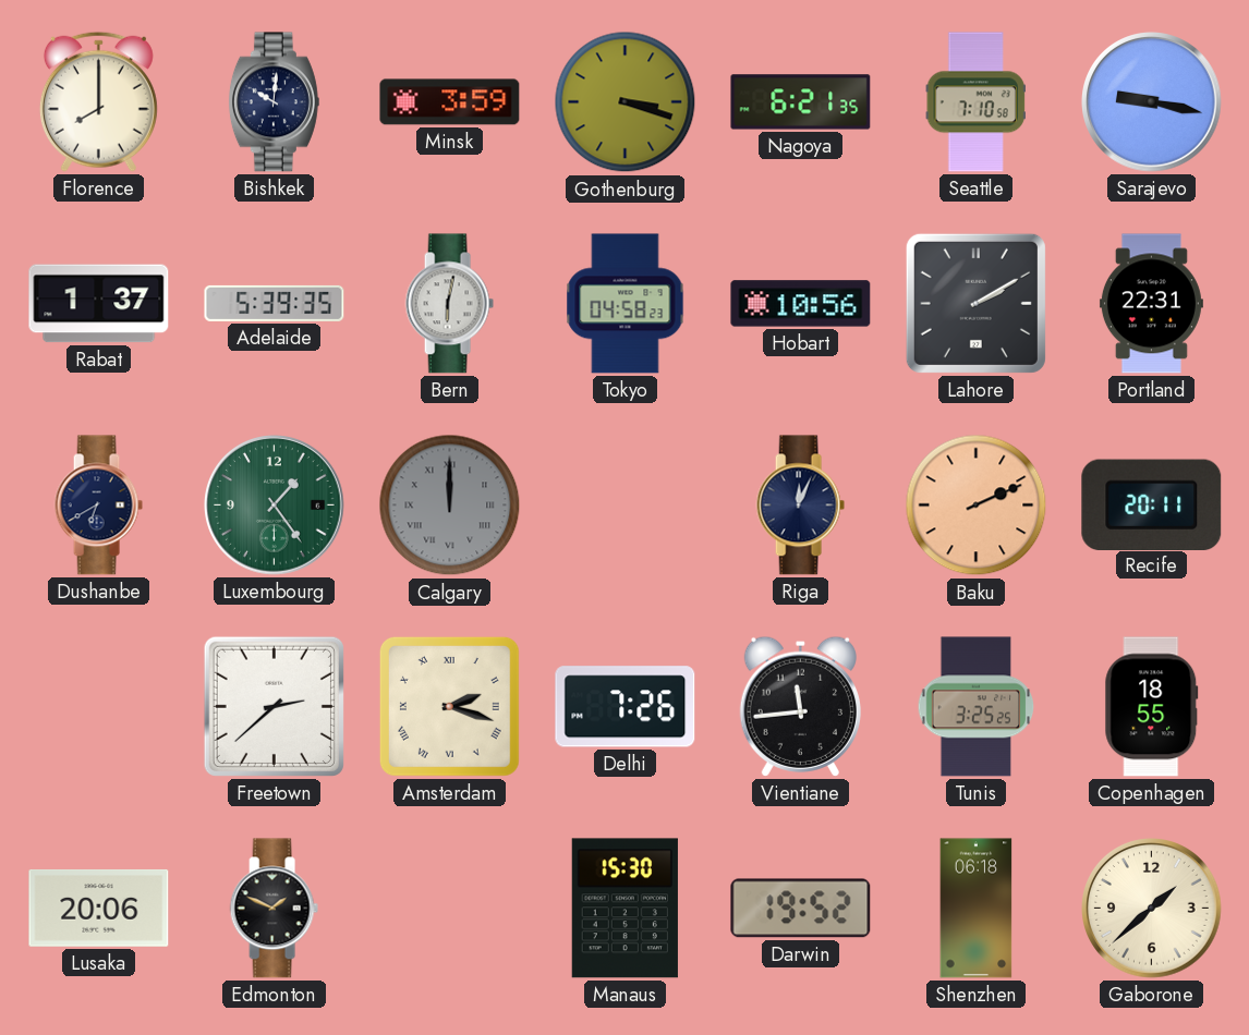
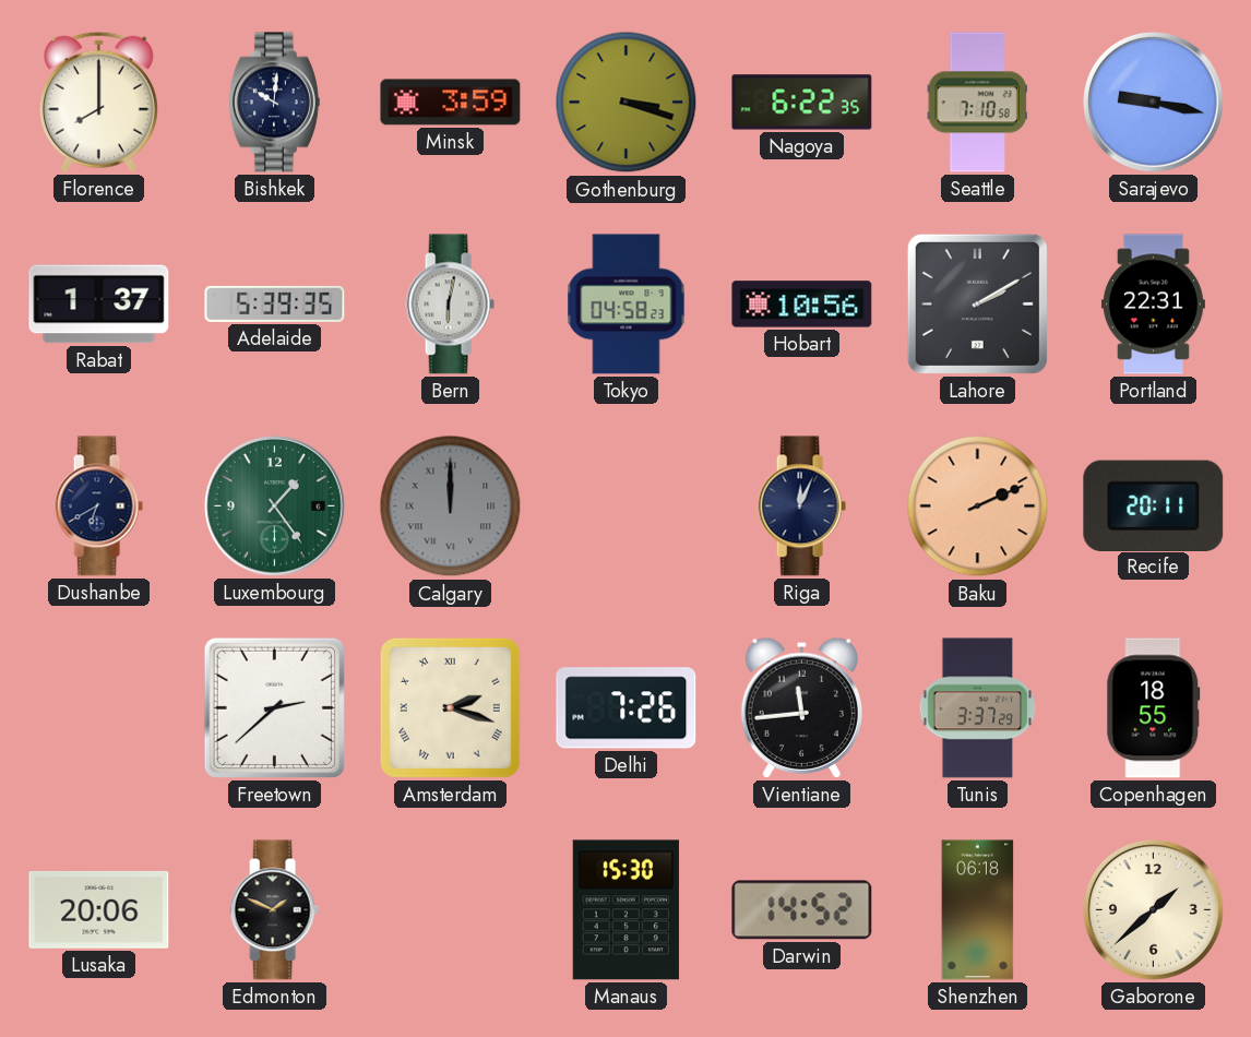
Nagoya: 6:21 -> 6:22 (802, 103)
Tunis: 3:25 -> 3:37 (978, 708)
Darwin: 19:52 -> 14:52 (802, 910)
